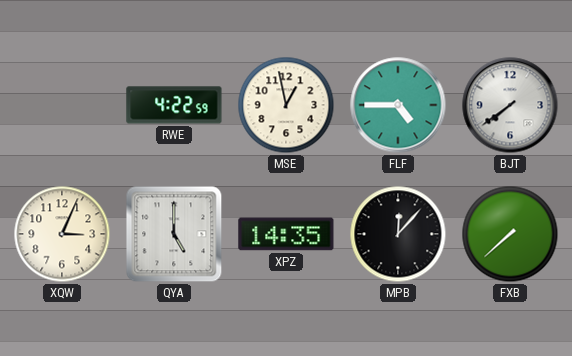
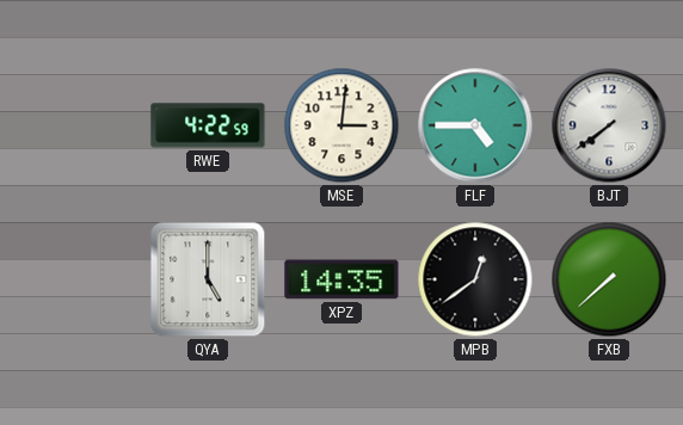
MSE: 12:58 -> 3:01 (341, 125)
XQW: 3:04 -> none (62, 234)
MPB: 12:07 -> 12:39 (475, 279)
